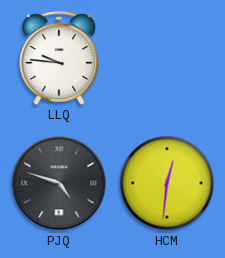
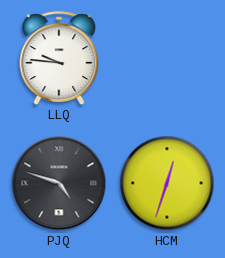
HCM: 12:31 -> 12:33 (167, 183)
